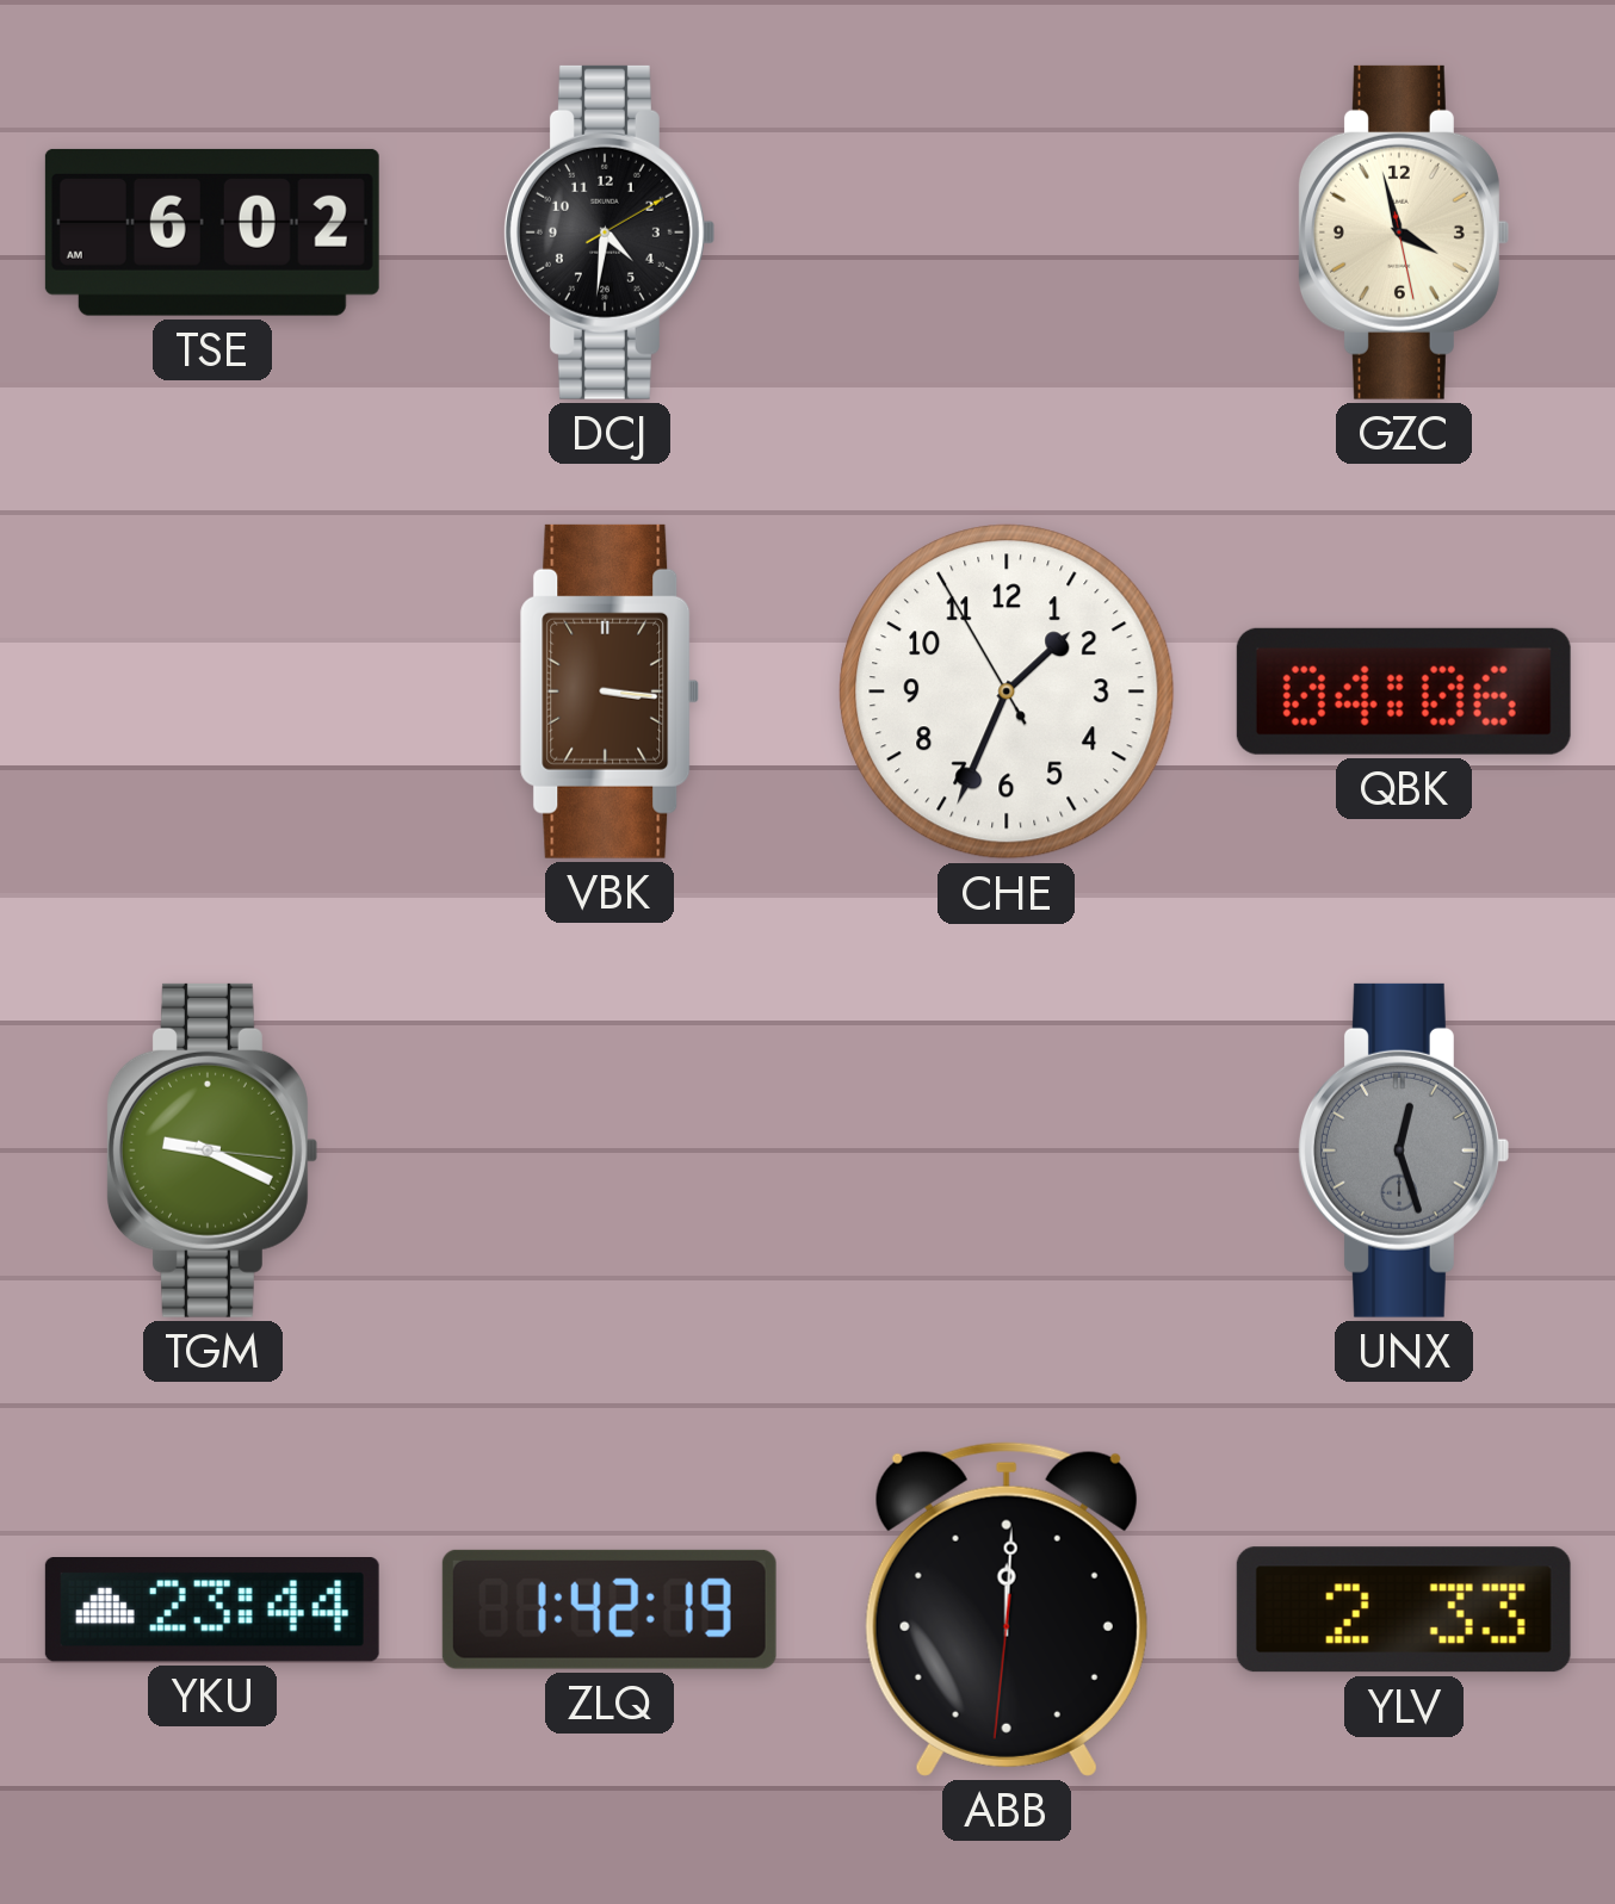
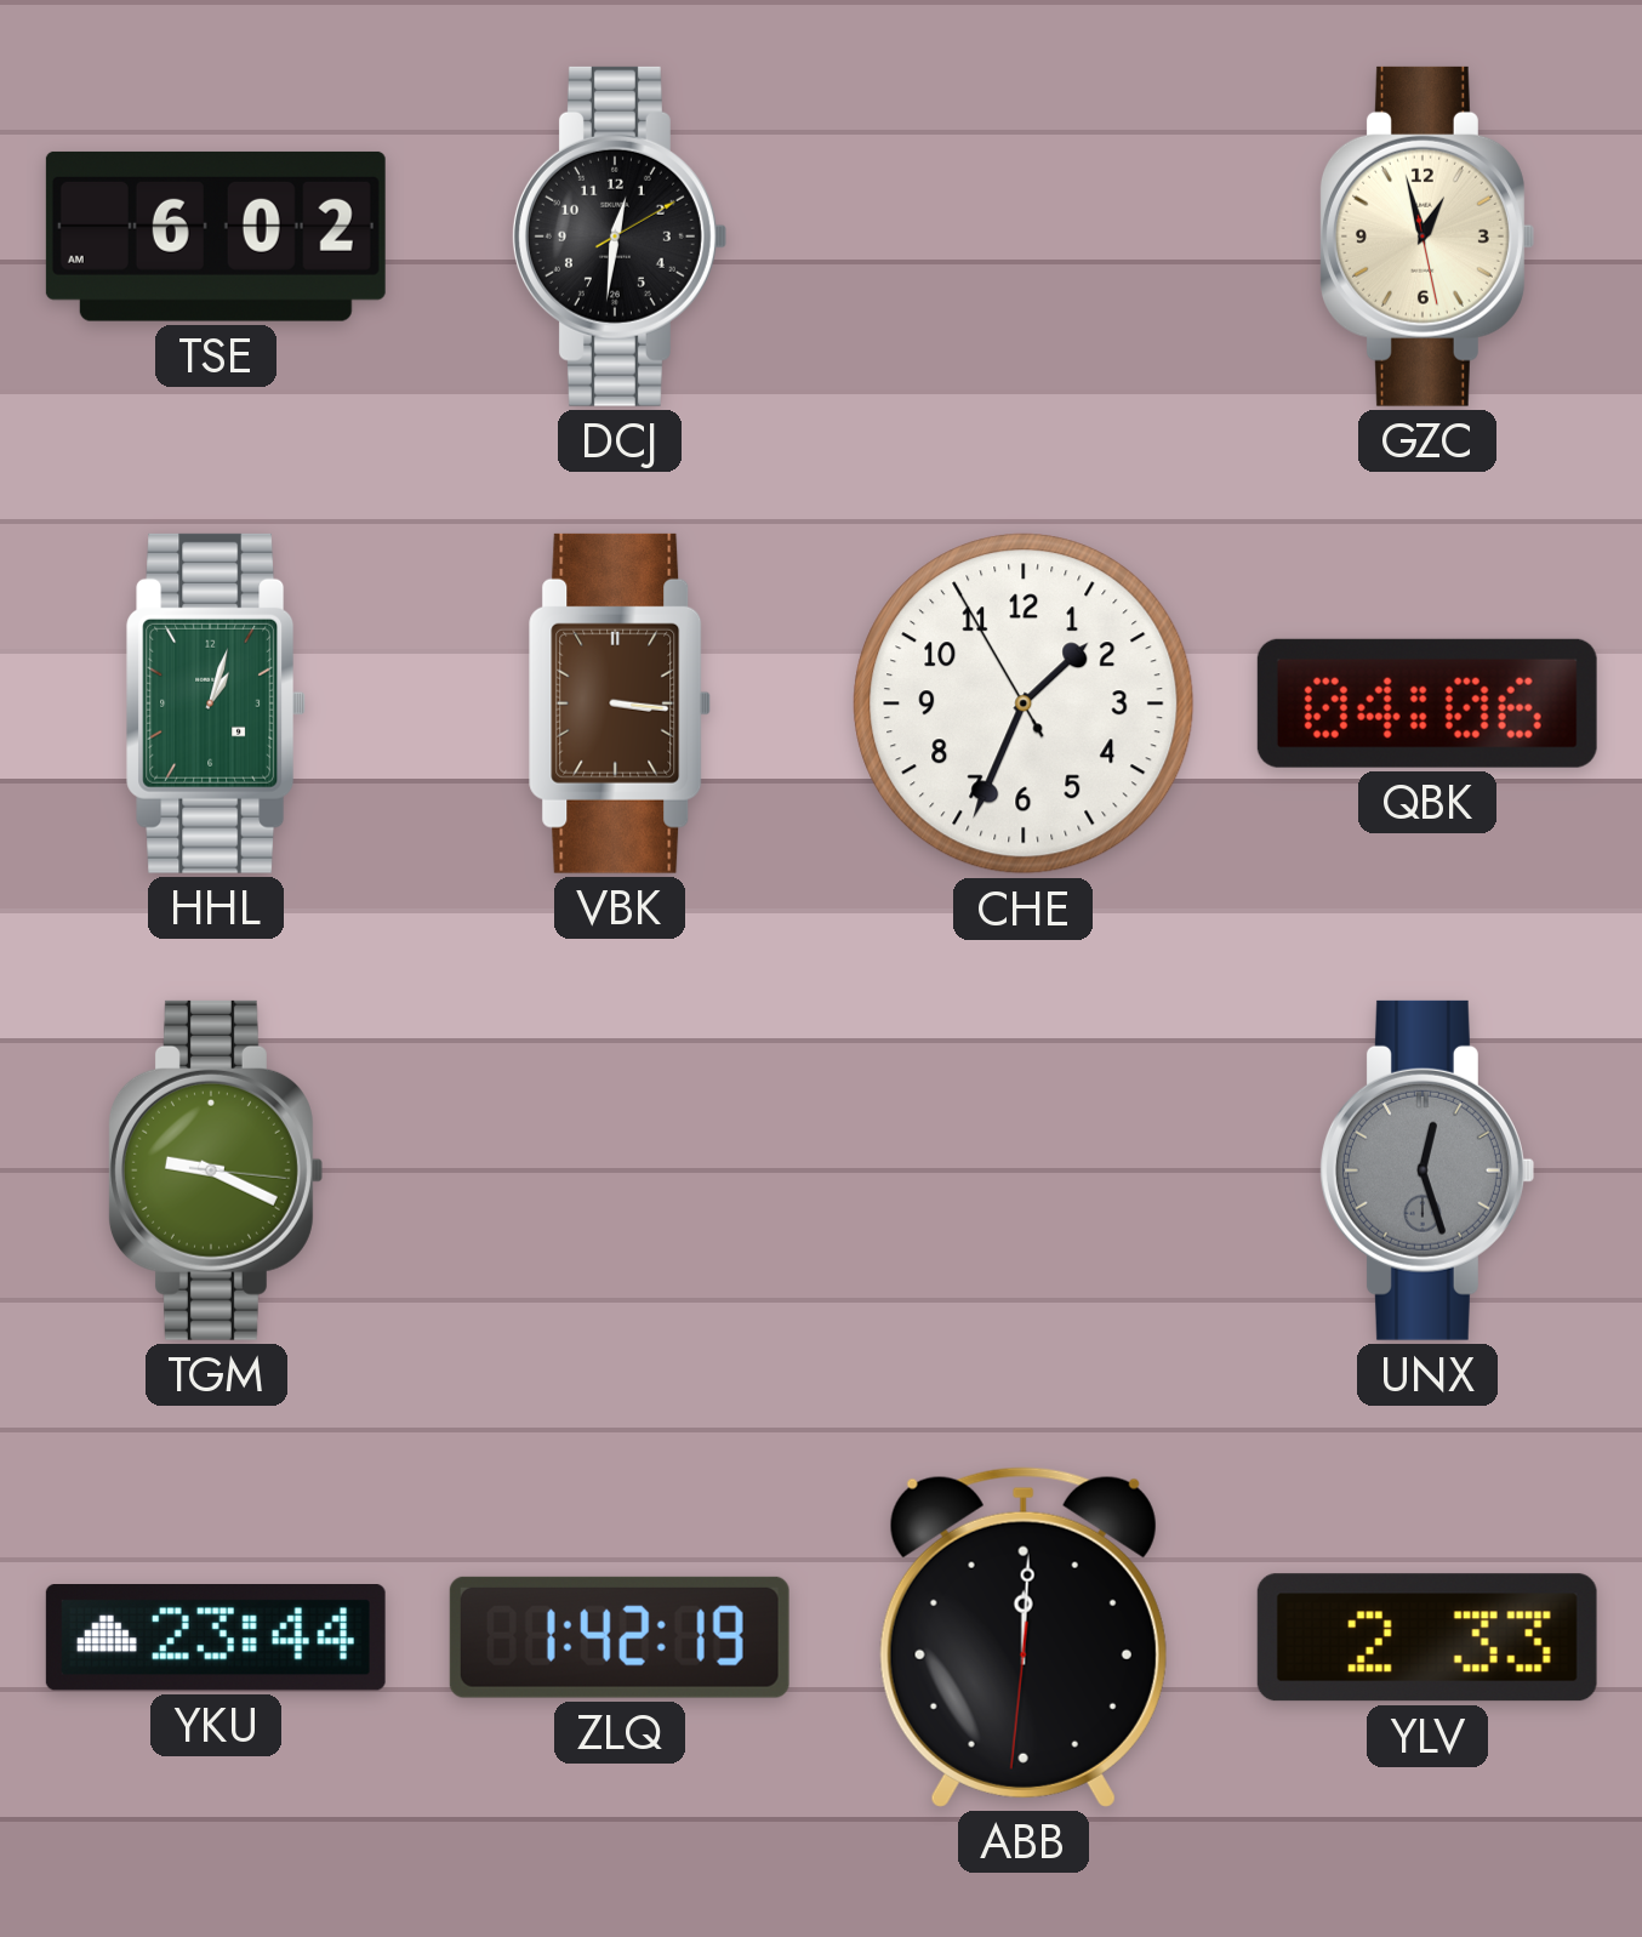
DCJ: 4:31 -> 12:31 (618, 237)
GZC: 3:57 -> 12:57 (1426, 237)
HHL: none -> 1:03 (217, 703)
